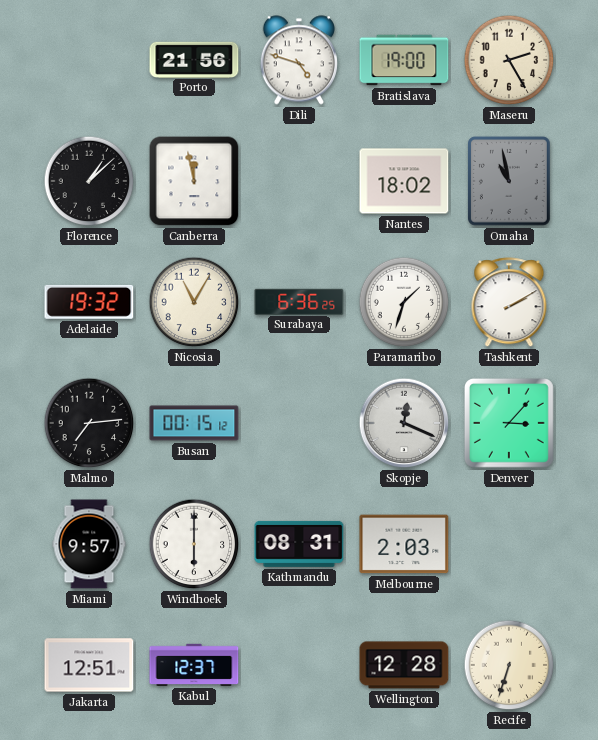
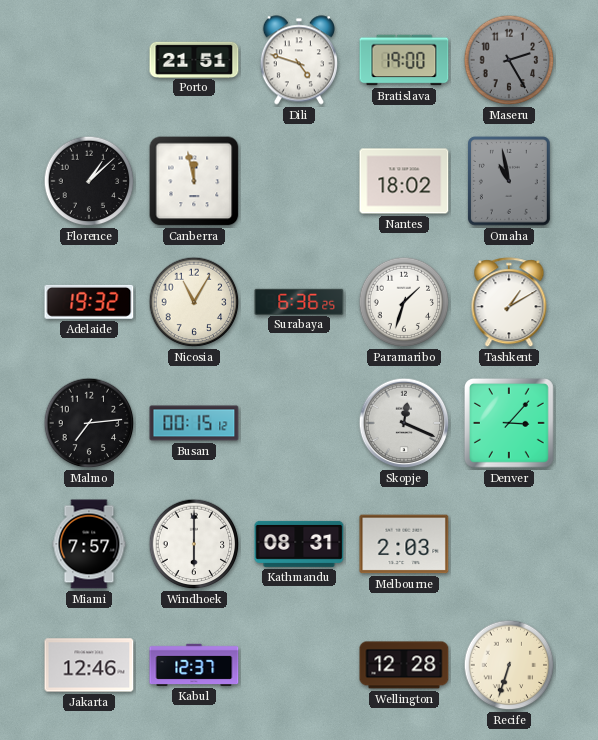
Porto: 21:56 -> 21:51 (194, 59)
Maseru dial: cream -> grey (509, 60)
Tashkent: 2:10 -> 1:10 (509, 303)
Miami: 9:57 -> 7:57 (89, 544)
Jakarta: 12:51 -> 12:46 (89, 665)
